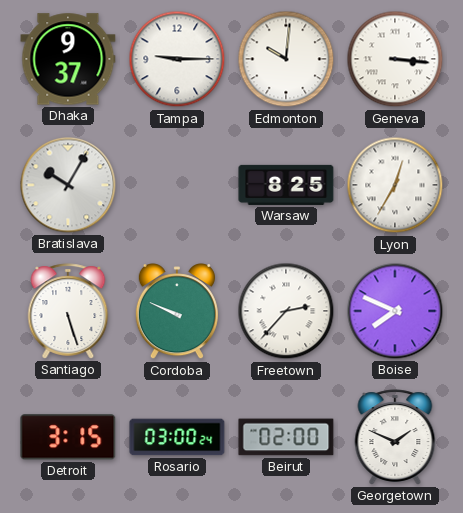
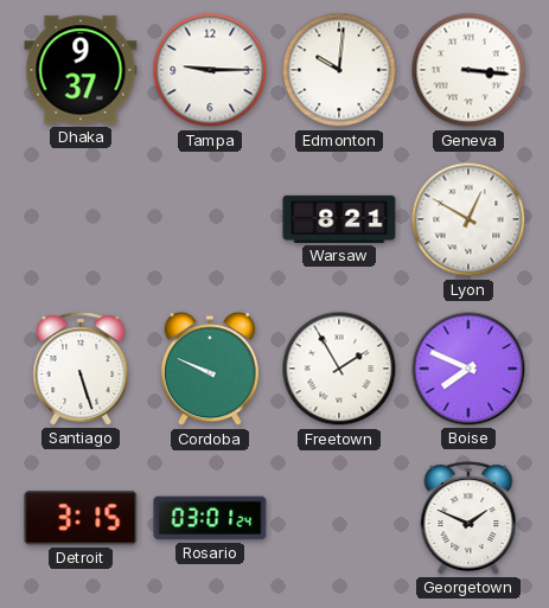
Bratislava: 10:05 -> none (68, 185)
Warsaw: 8:25 -> 8:21 (339, 219)
Lyon: 12:35 -> 12:50 (468, 219)
Freetown: 2:37 -> 1:55 (339, 369)
Rosario: 03:00 -> 03:01 (210, 518)
Beirut: 02:00 -> none (286, 437)
